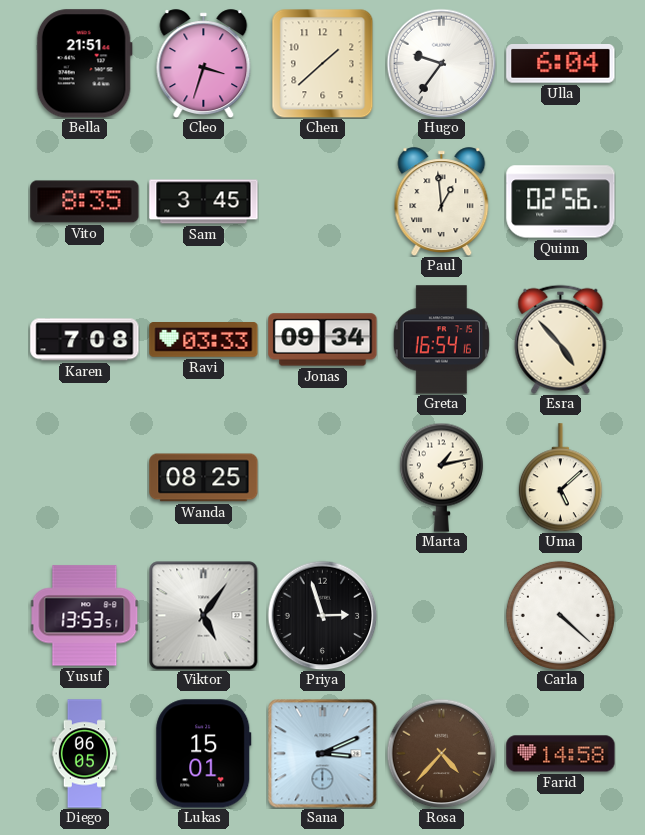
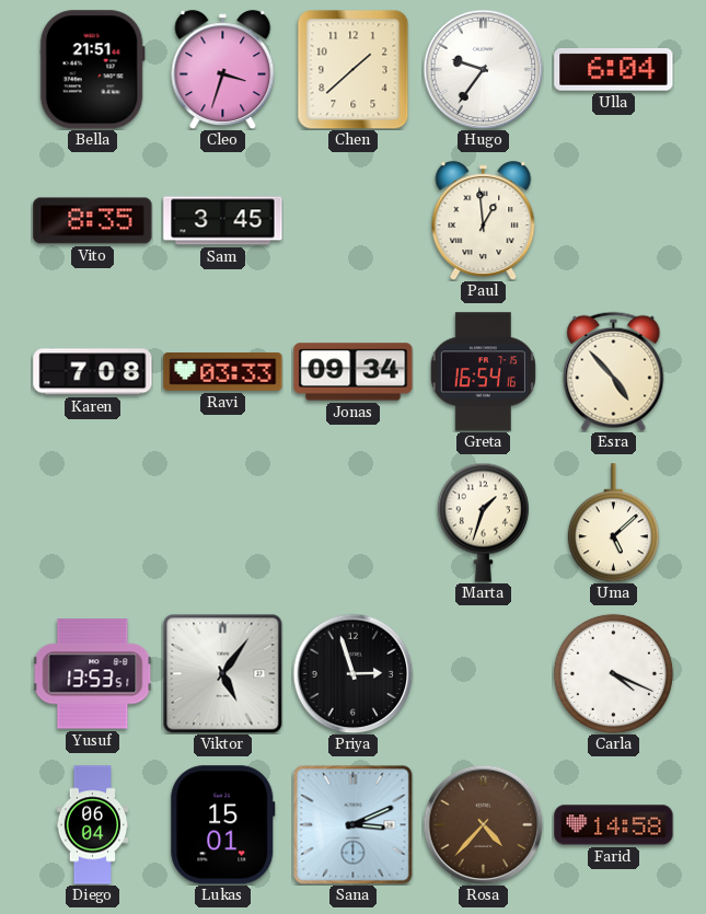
Quinn: 02:56 -> none (561, 202)
Wanda: 08:25 -> none (204, 478)
Marta: 1:13 -> 1:33 (483, 522)
Carla: 4:22 -> 4:19 (613, 673)
Diego: 06:05 -> 06:04 (93, 825)
